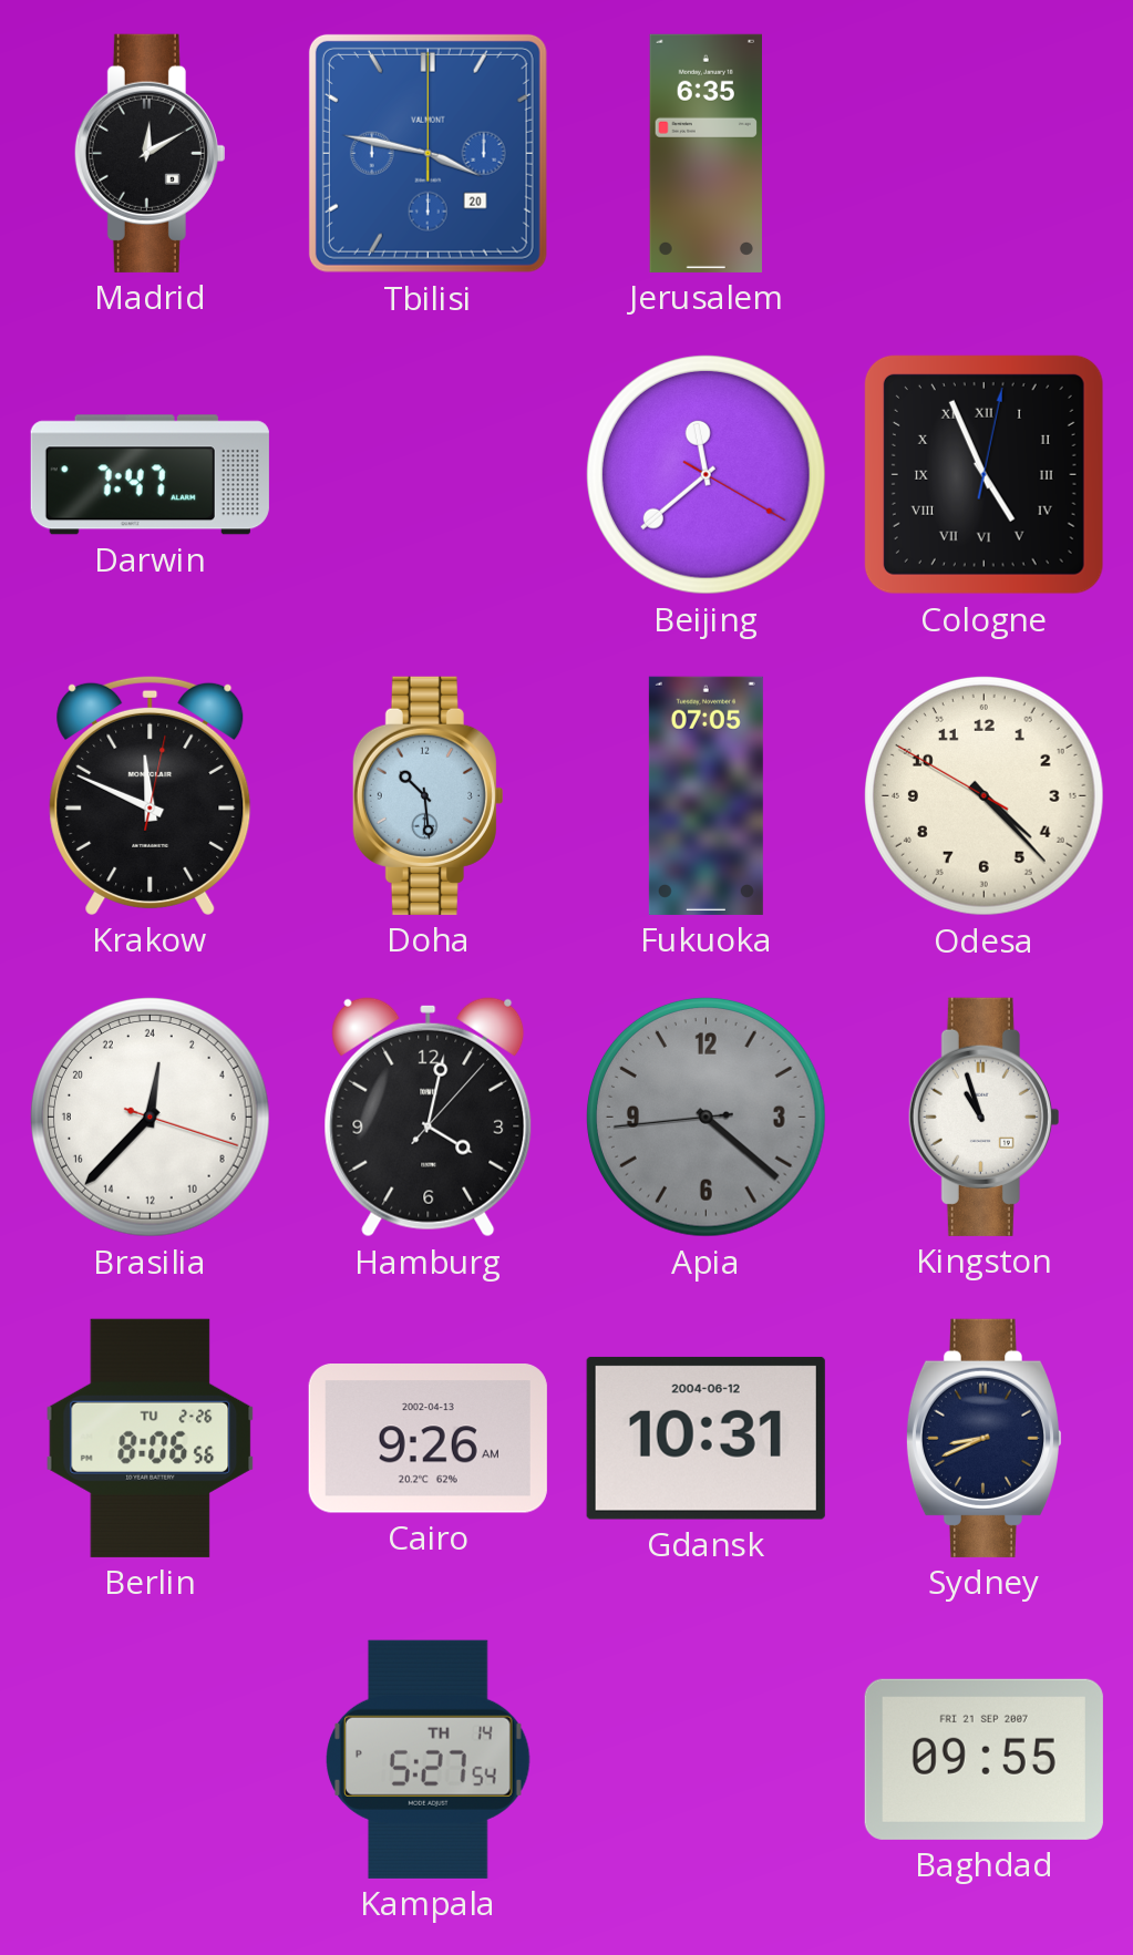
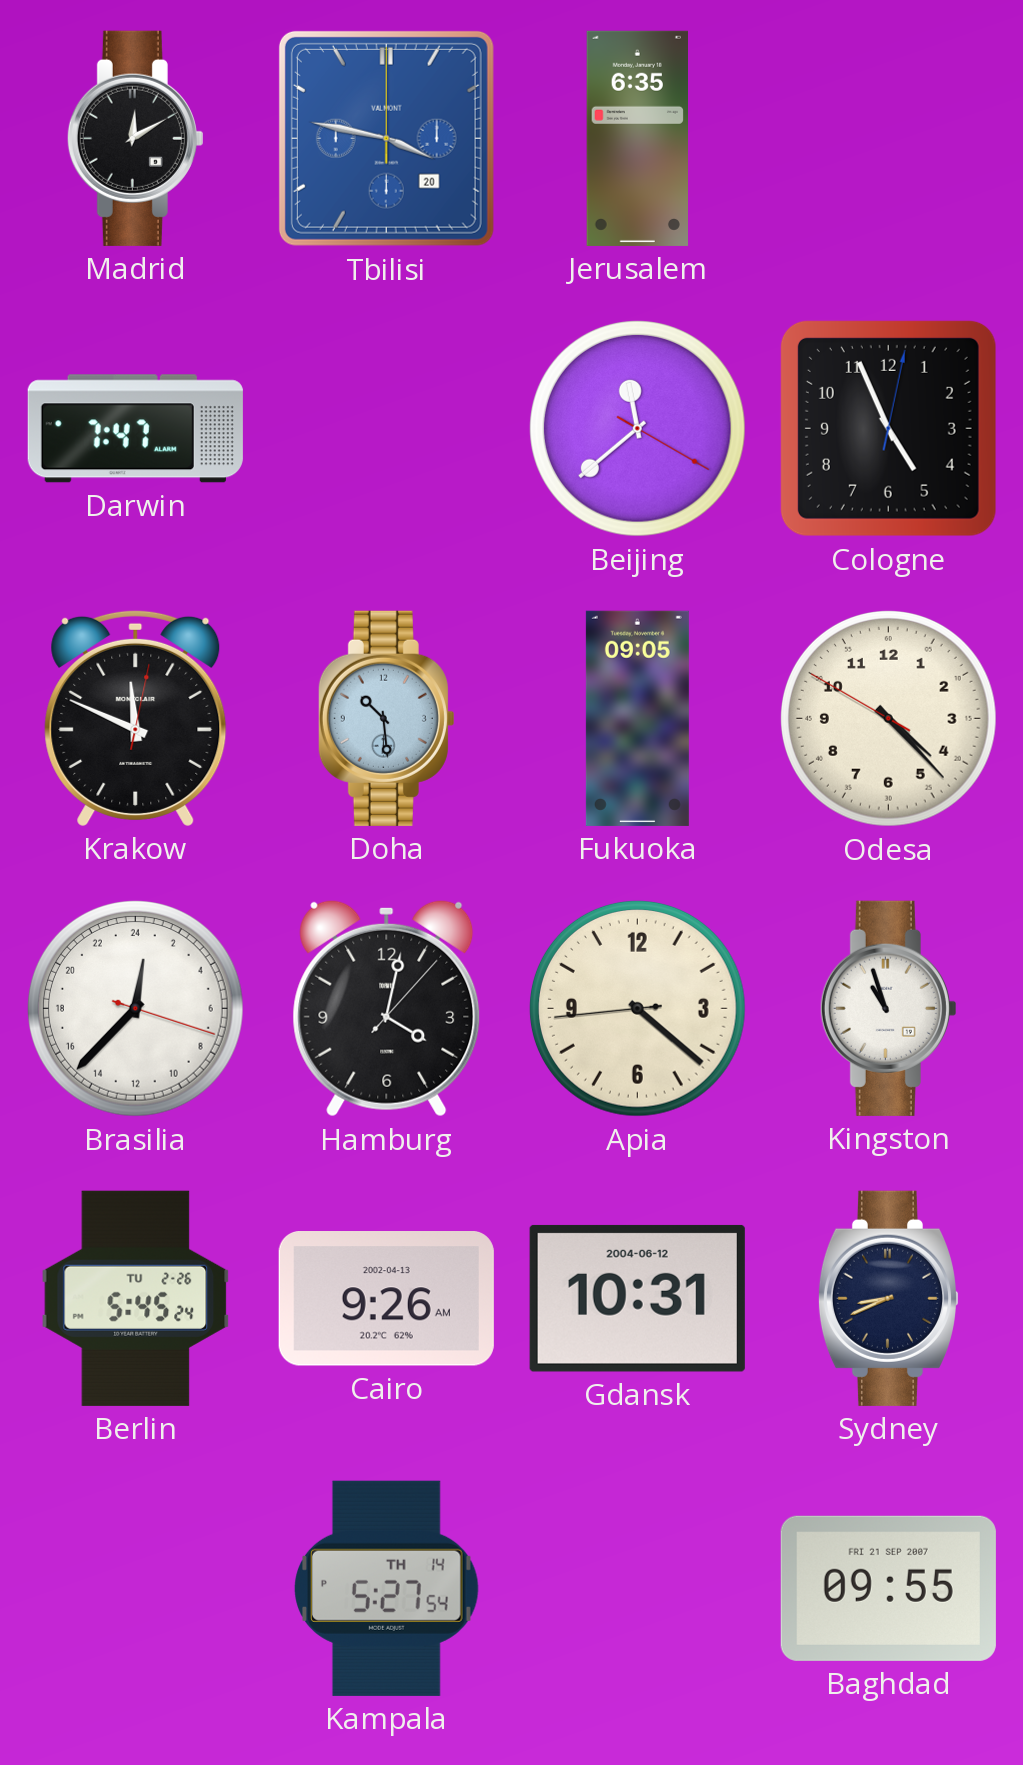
Cologne numerals: Roman -> Arabic (888, 428)
Fukuoka: 07:05 -> 09:05 (637, 718)
Apia dial: grey -> cream (637, 1008)
Berlin: 8:06 -> 5:45 (136, 1298)
